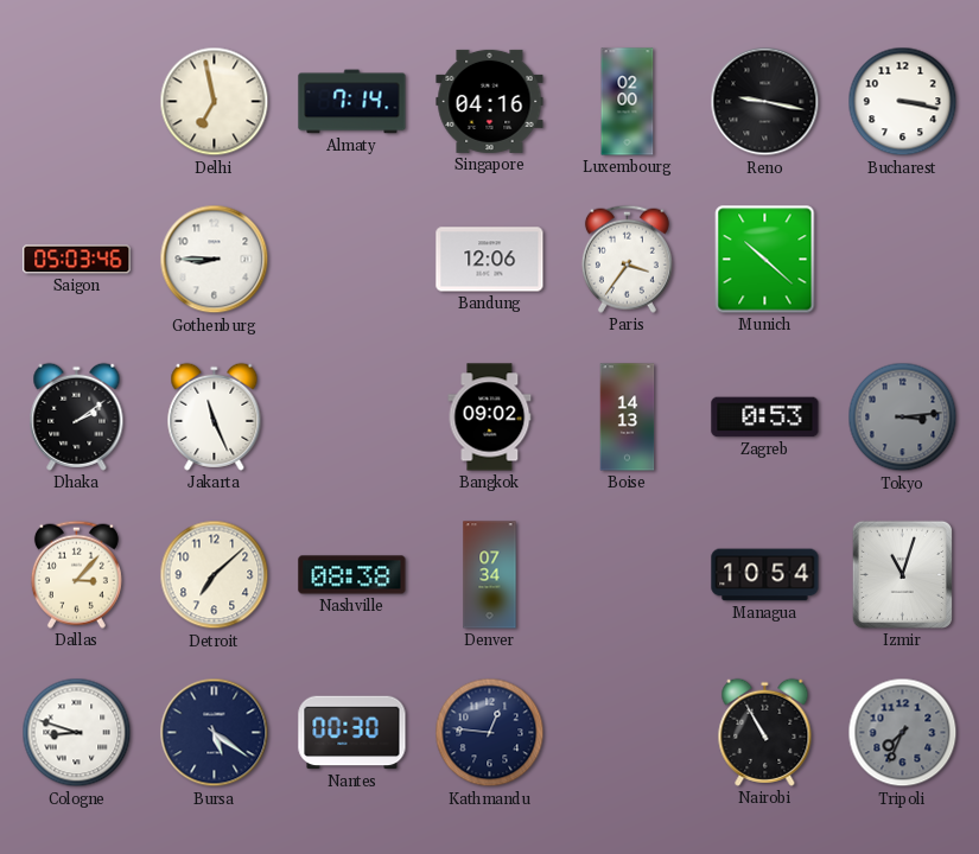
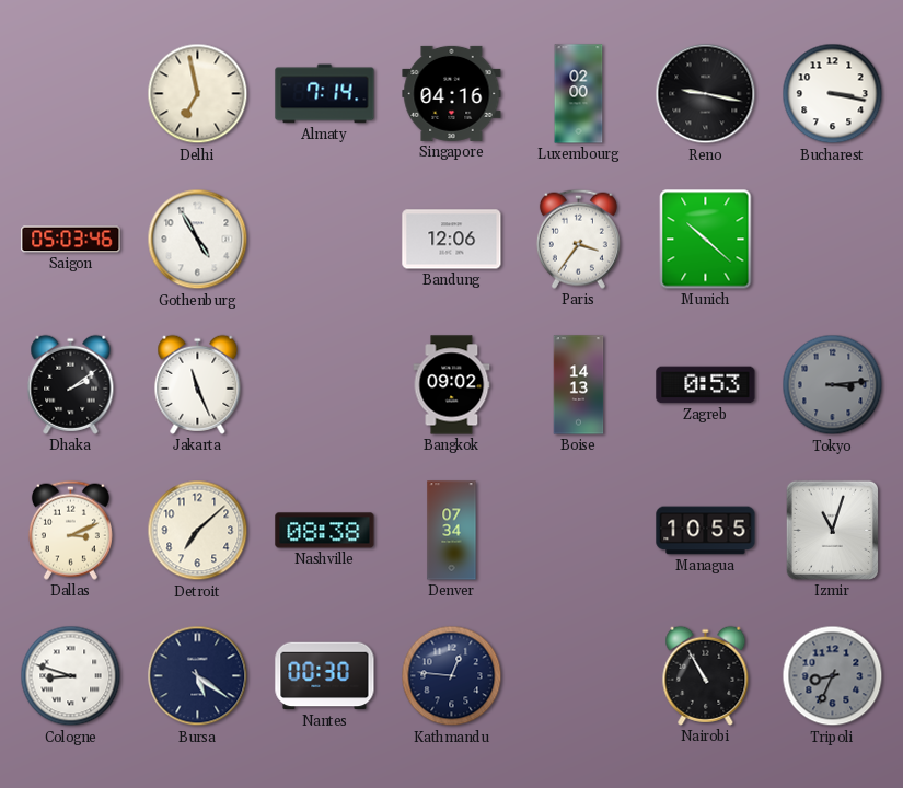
Gothenburg: 8:45 -> 4:55 (198, 240)
Dallas: 3:07 -> 3:11 (70, 530)
Managua: 10:54 -> 10:55 (706, 531)
Tripoli: 7:34 -> 8:34 (833, 676)
